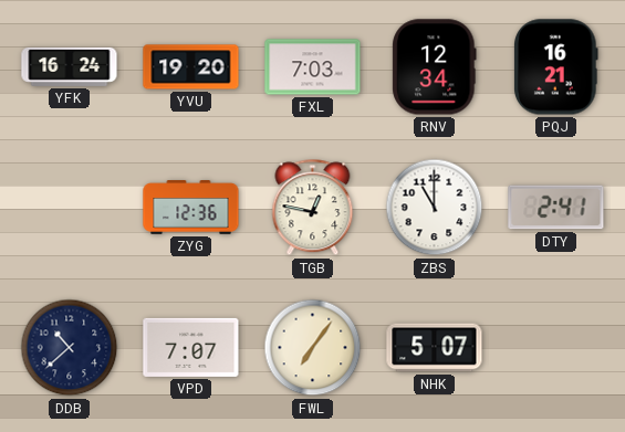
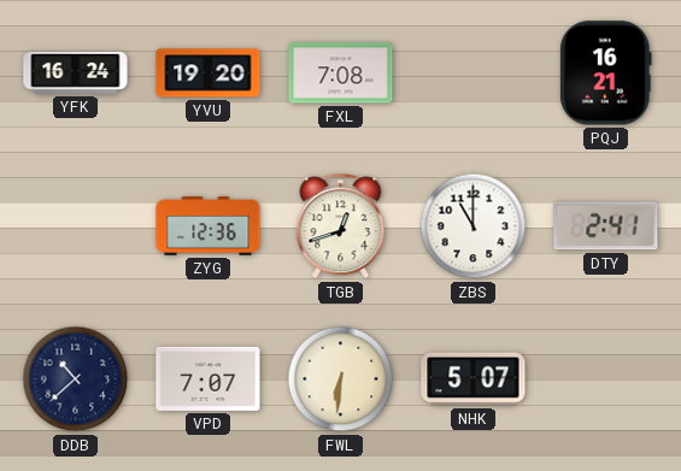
FXL: 7:03 -> 7:08 (341, 73)
RNV: 12:34 -> none (435, 67)
TGB: 12:47 -> 12:42 (341, 226)
FWL: 7:06 -> 6:31 (341, 379)
